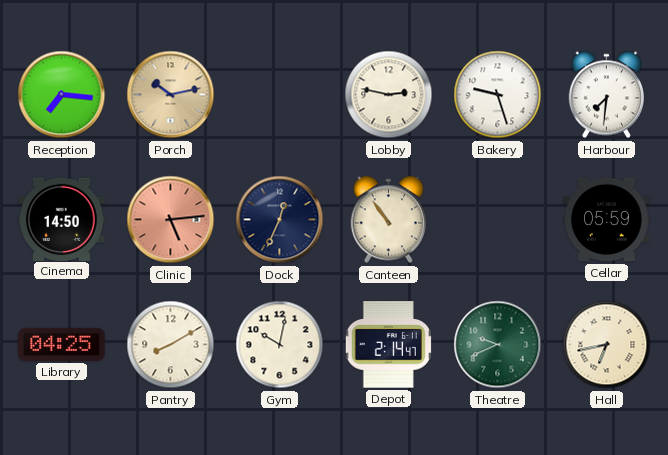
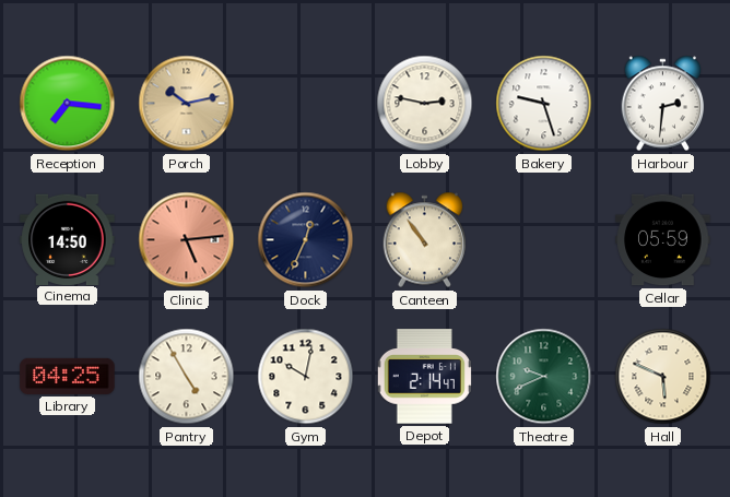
Harbour: 7:31 -> 2:31 (663, 104)
Pantry: 8:10 -> 4:55 (187, 377)
Hall: 6:43 -> 5:49 (663, 377)
